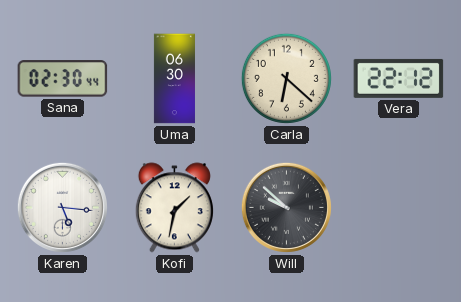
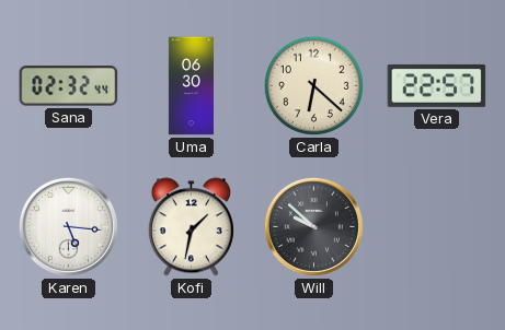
Sana: 02:30 -> 02:32 (69, 86)
Vera: 22:12 -> 22:57 (437, 85)
